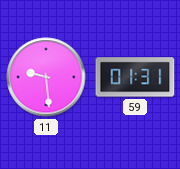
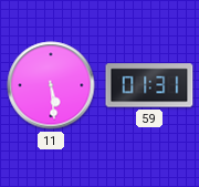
11: 9:29 -> 5:29 (51, 85)
